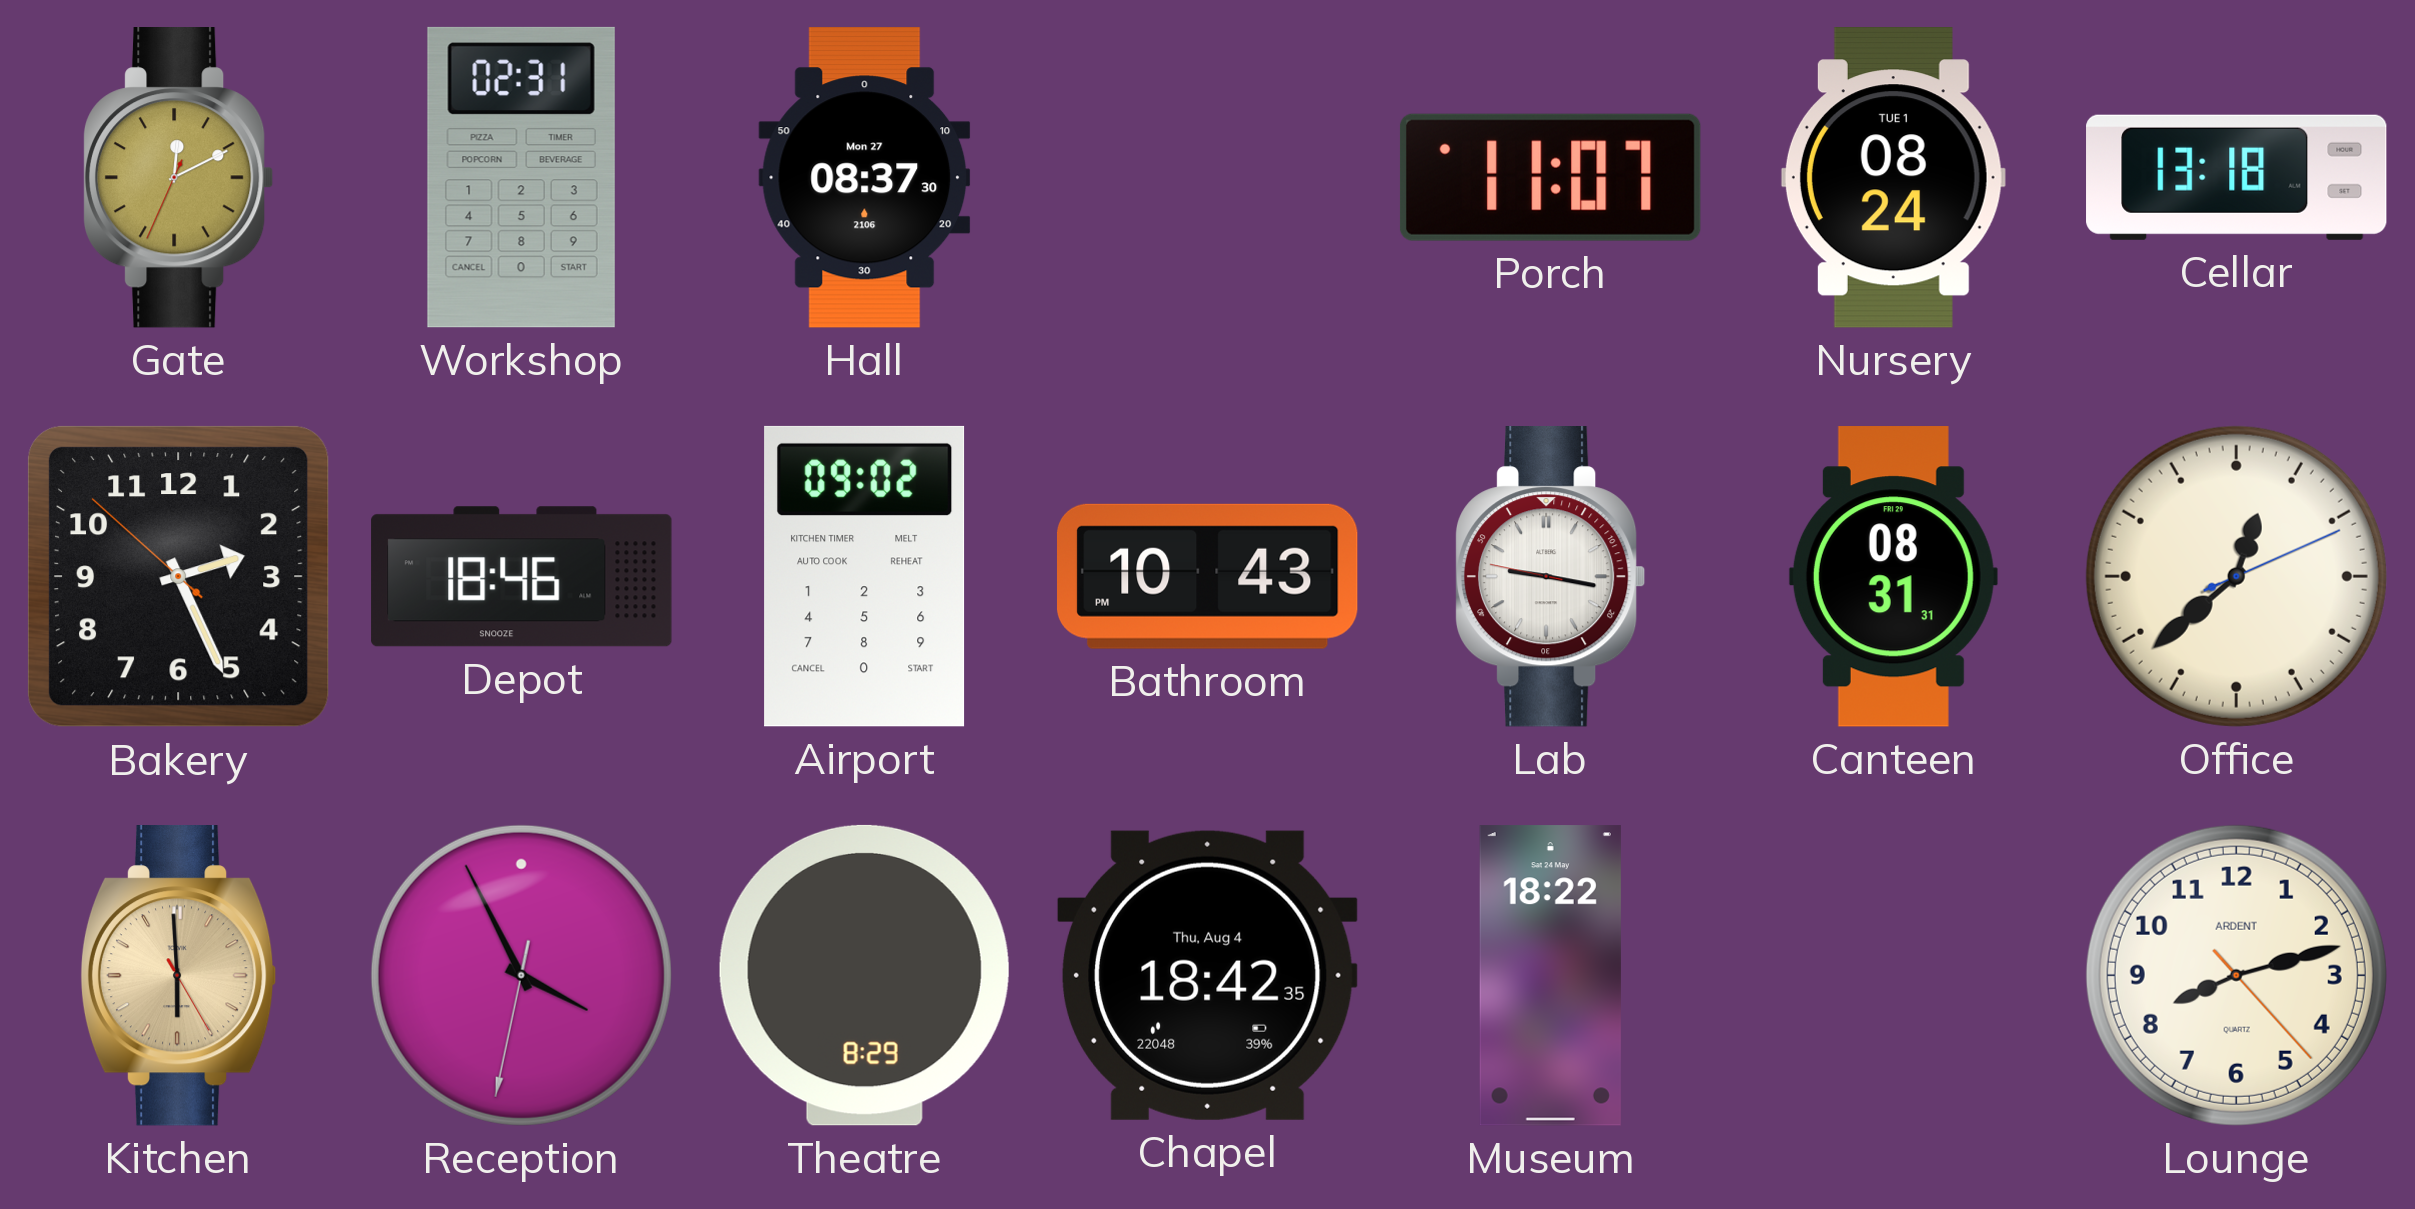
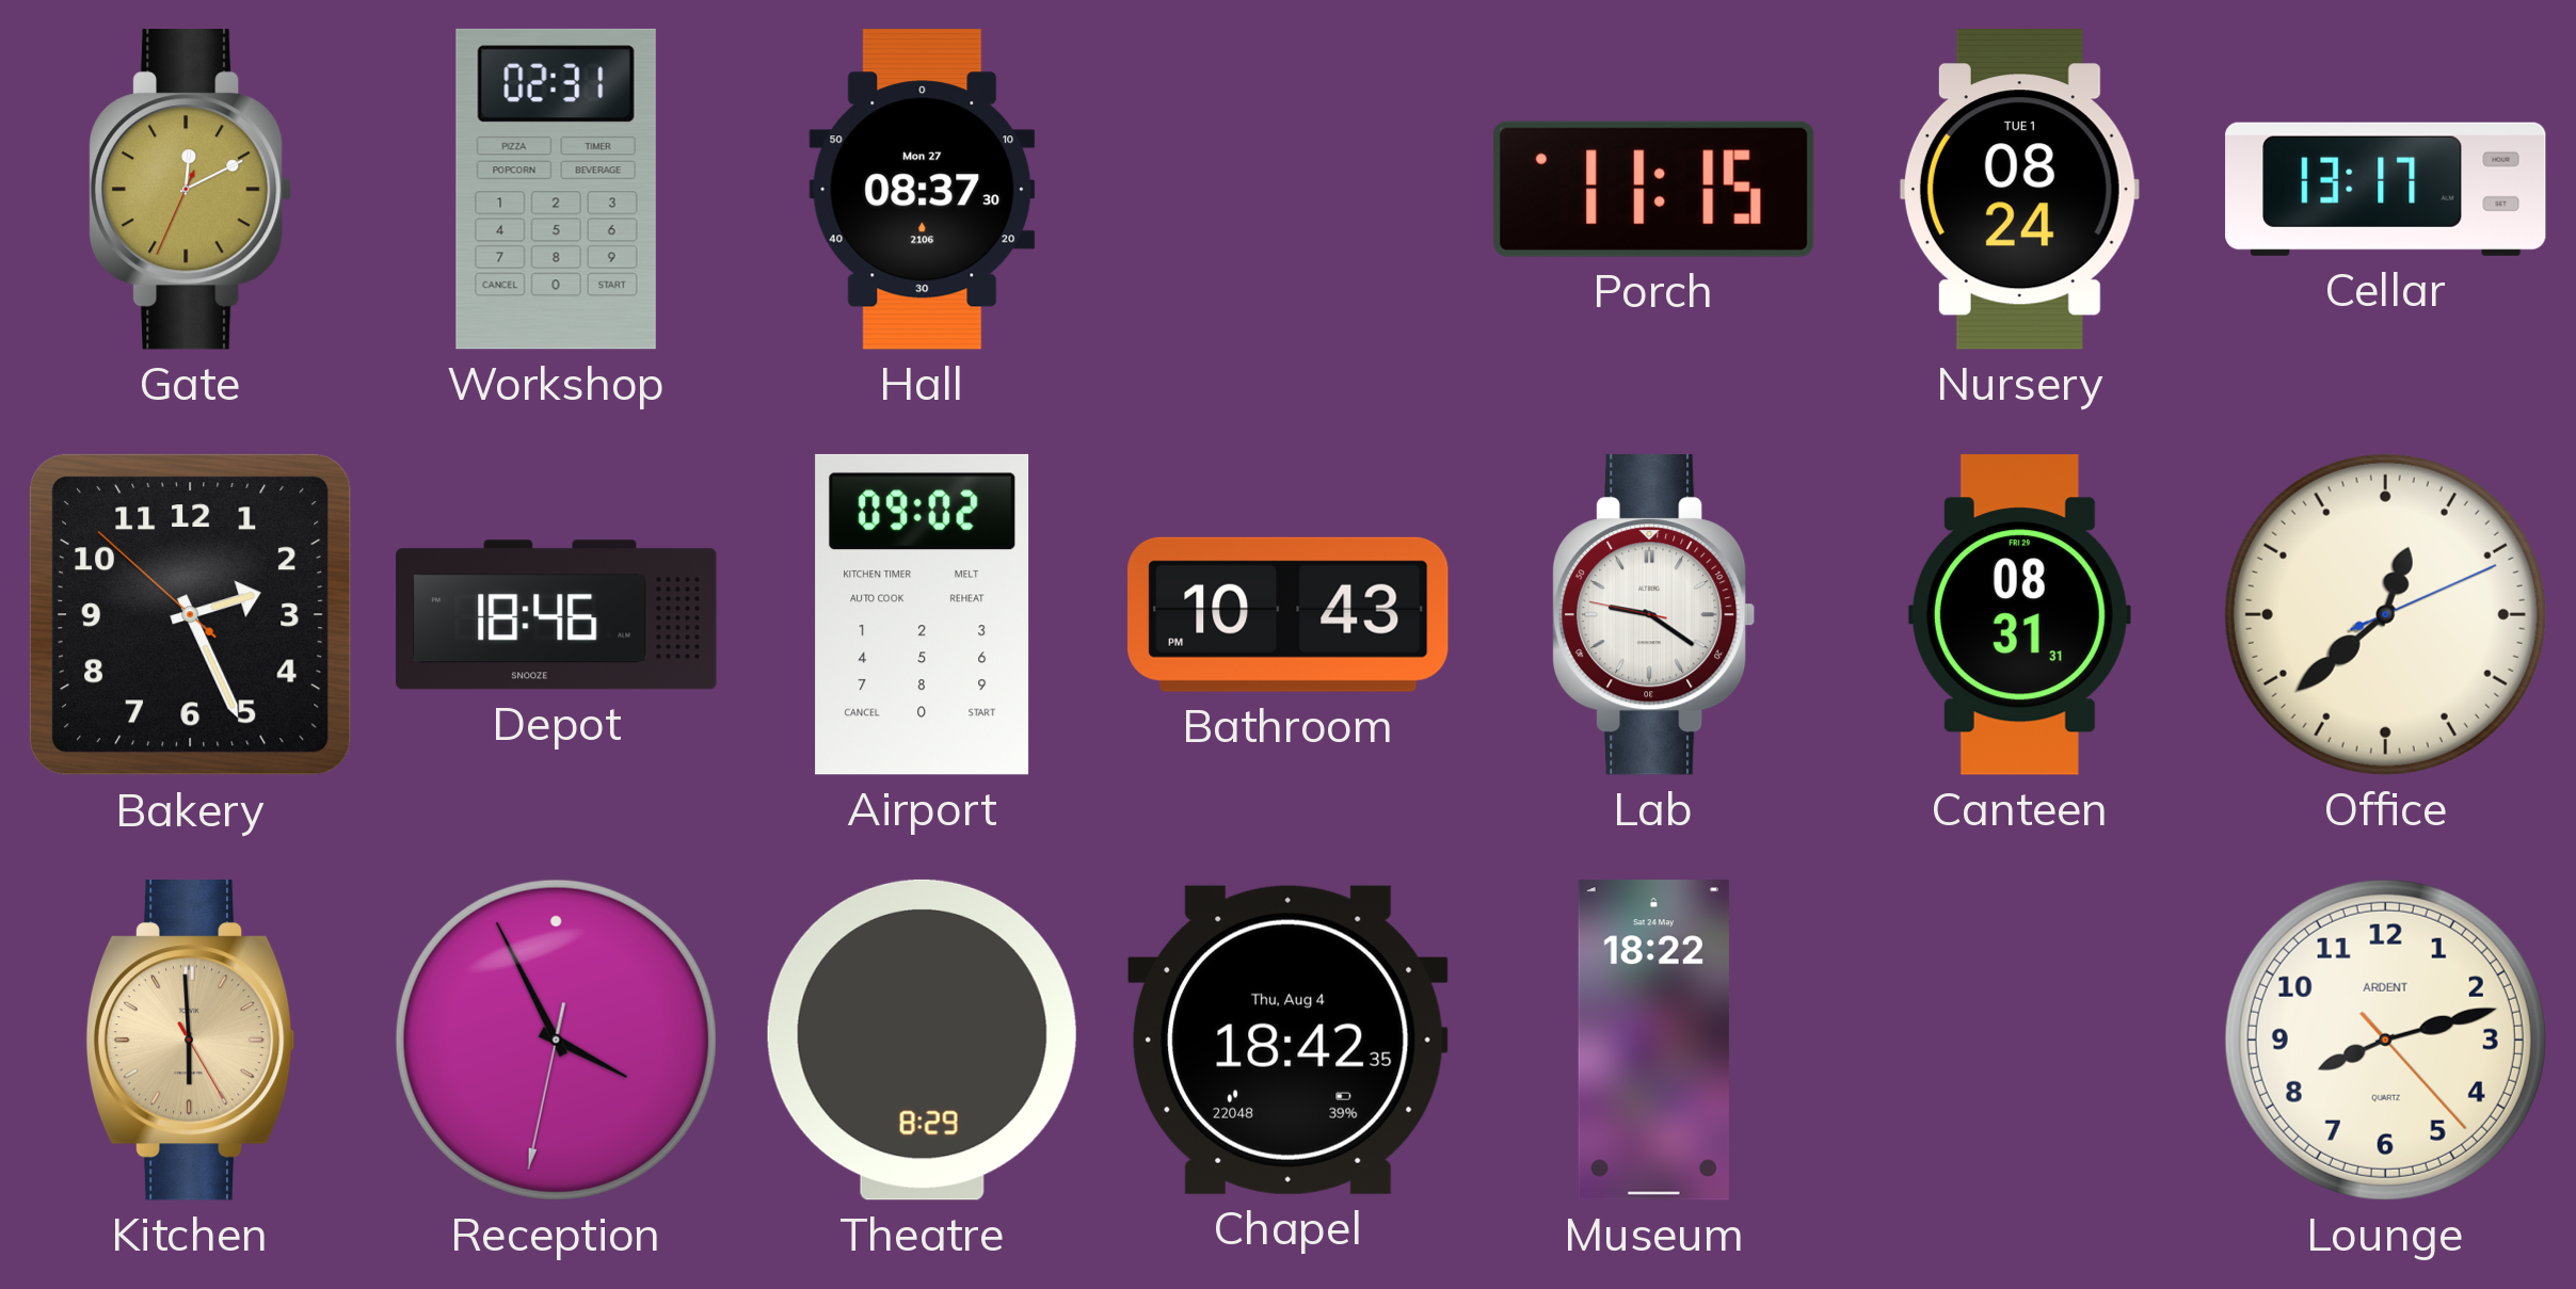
Porch: 11:07 -> 11:15 (1653, 189)
Cellar: 13:18 -> 13:17 (2386, 189)
Lab: 9:16 -> 9:20 (1653, 615)
